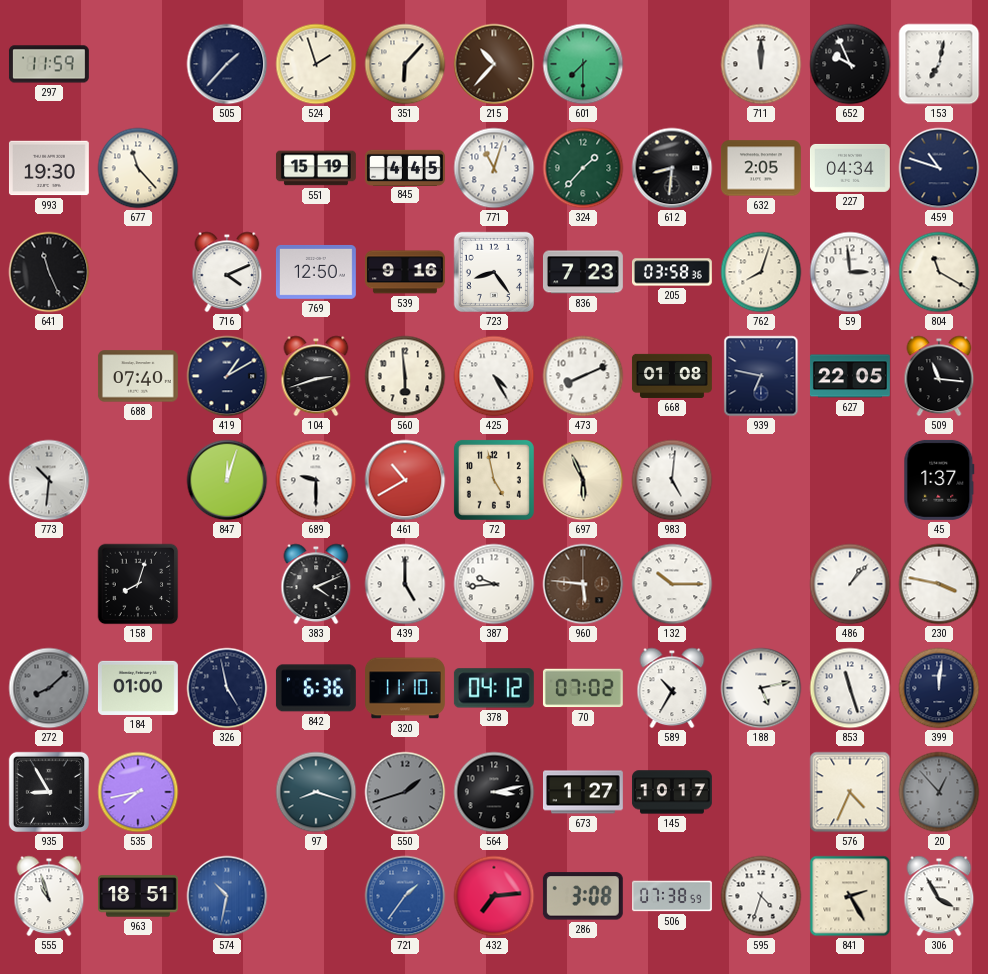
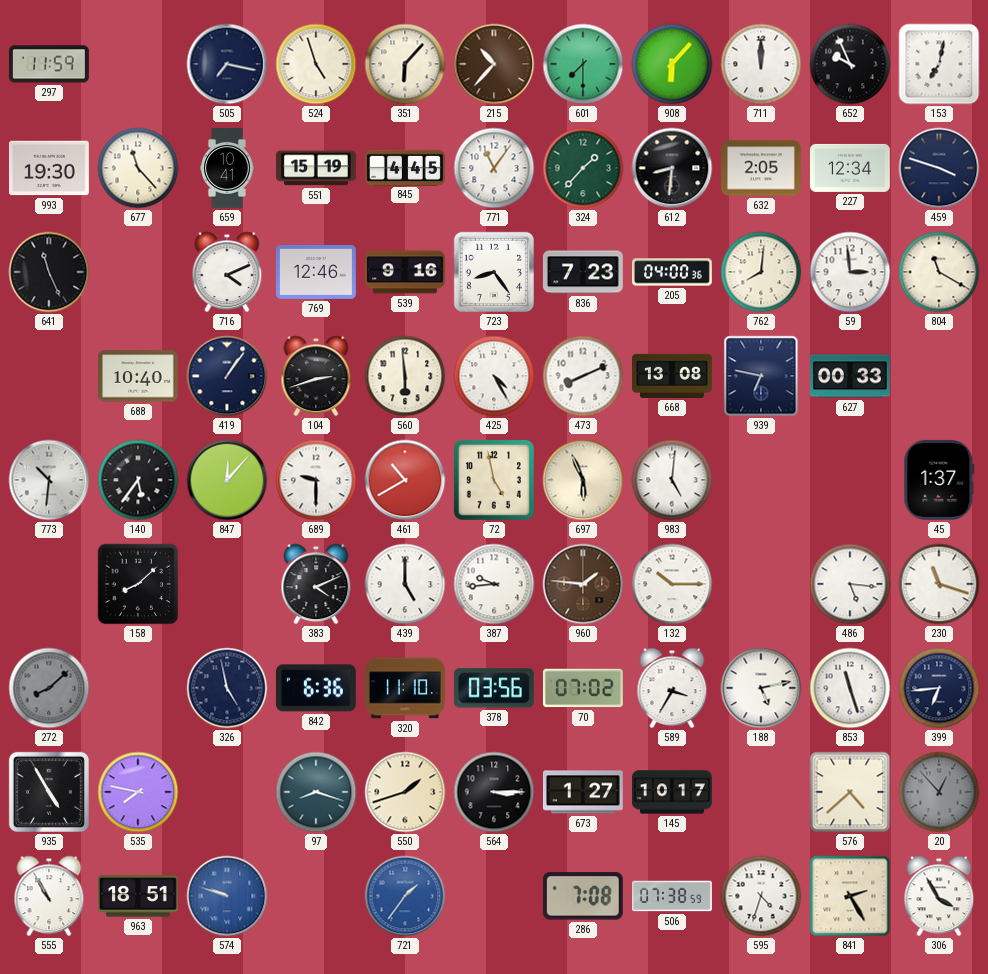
505: 1:37 -> 7:17 (227, 64)
524: 1:57 -> 4:57 (316, 64)
908: none -> 6:07 (672, 64)
659: none -> 10:41 (227, 169)
771: 11:03 -> 11:06 (494, 168)
227: 04:34 -> 12:34 (850, 168)
459: 10:48 -> 3:48 (939, 168)
769: 12:50 -> 12:46 (316, 272)
205: 03:58 -> 04:00 (673, 272)
762: 8:03 -> 8:01 (761, 272)
688: 07:40 -> 10:40 (138, 376)
419: 1:10 -> 1:06 (227, 376)
668: 01:08 -> 13:08 (672, 376)
627: 22:05 -> 00:33 (850, 376)
509: 11:16 -> none (939, 376)
140: none -> 5:36 (138, 480)
847: 12:03 -> 12:07 (227, 480)
158: 8:03 -> 8:08 (138, 584)
960: 5:46 -> 1:46 (583, 584)
486: 1:07 -> 5:16 (850, 584)
230: 3:47 -> 11:18 (939, 584)
184: 01:00 -> none (138, 688)
378: 04:12 -> 03:56 (494, 688)
589: 10:35 -> 3:35 (672, 688)
399: 12:01 -> 6:44 (939, 688)
935: 8:55 -> 4:55 (49, 792)
535: 7:43 -> 7:47 (138, 792)
550 dial: grey -> cream (405, 792)
564: 3:13 -> 3:15 (494, 792)
576: 4:34 -> 4:38 (850, 792)
555: 10:57 -> 10:55 (49, 896)
574: 10:32 -> 9:48 (227, 896)
432: 7:14 -> none (494, 896)
286: 3:08 -> 7:08 (583, 896)
